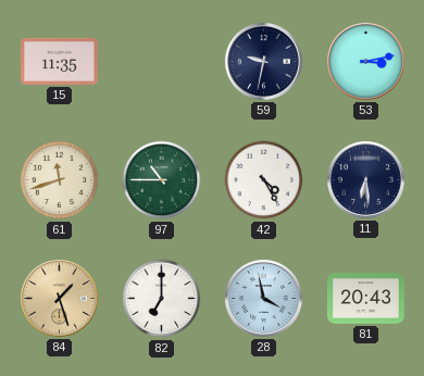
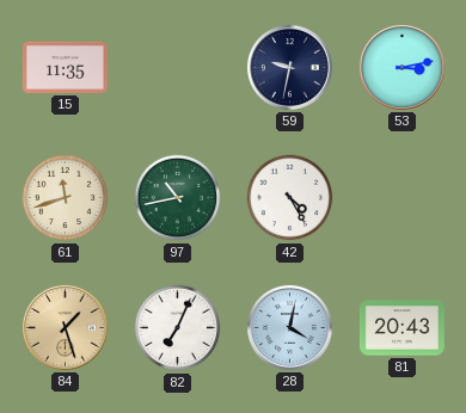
97: 10:45 -> 10:43 (178, 198)
11: 6:29 -> none (365, 179)
82: 7:00 -> 7:04 (178, 328)
28: 3:58 -> 4:02 (289, 327)
